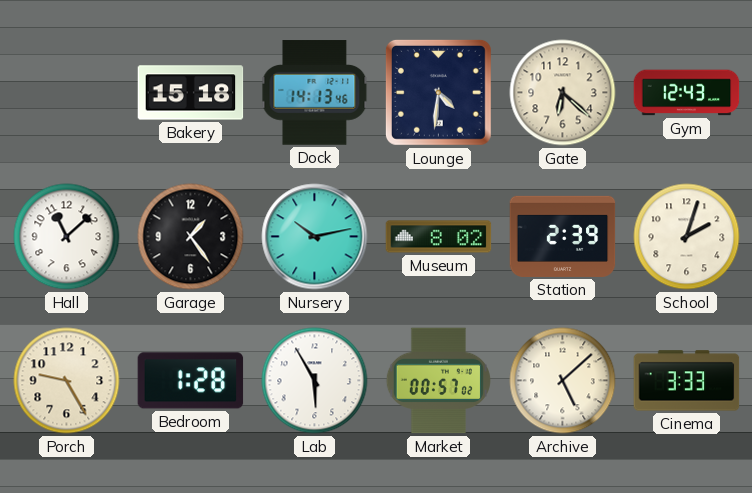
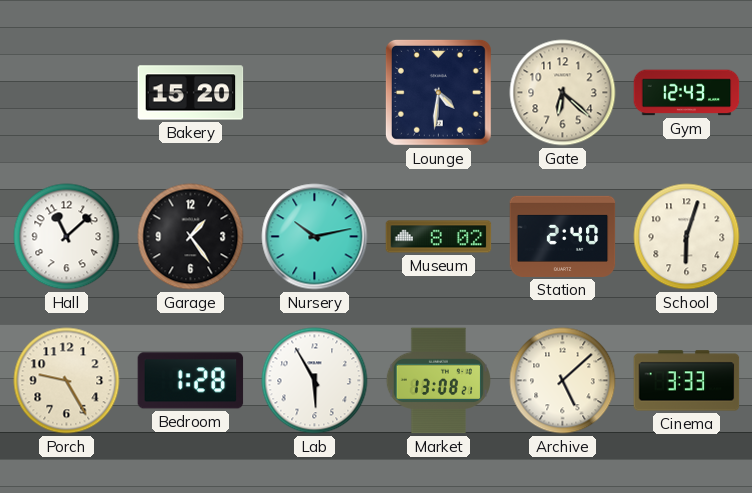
Bakery: 15:18 -> 15:20 (191, 93)
Dock: 14:13 -> none (315, 93)
Station: 2:39 -> 2:40 (563, 236)
School: 2:03 -> 6:03 (687, 237)
Market: 00:57 -> 13:08 (438, 381)
